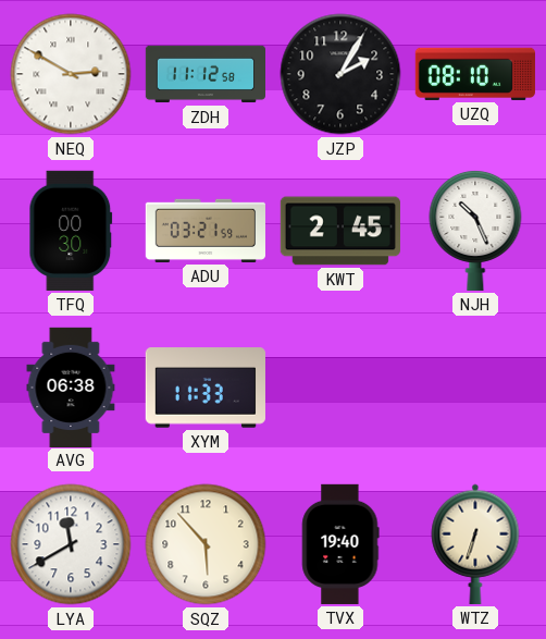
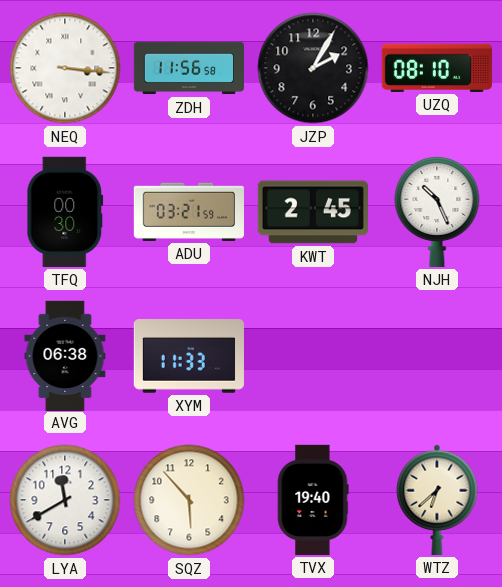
NEQ: 2:50 -> 3:16 (65, 68)
ZDH: 11:12 -> 11:56 (188, 68)
WTZ: 6:33 -> 6:38 (437, 500)
